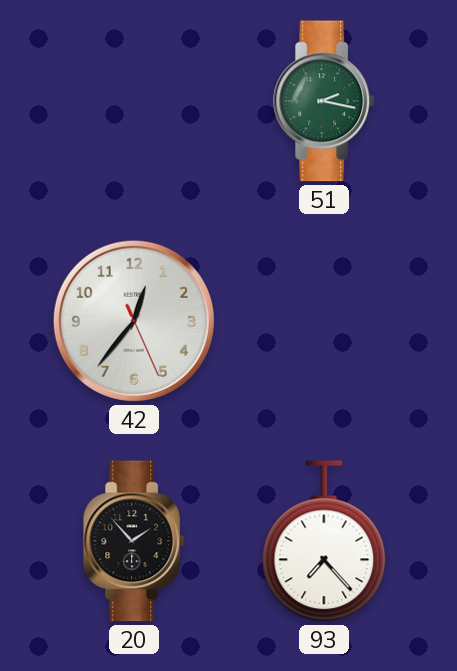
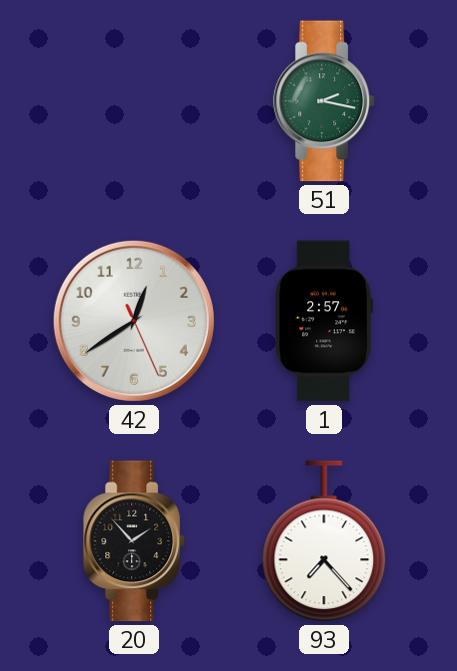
42: 12:36 -> 12:39 (134, 321)
1: none -> 2:57 (324, 321)
